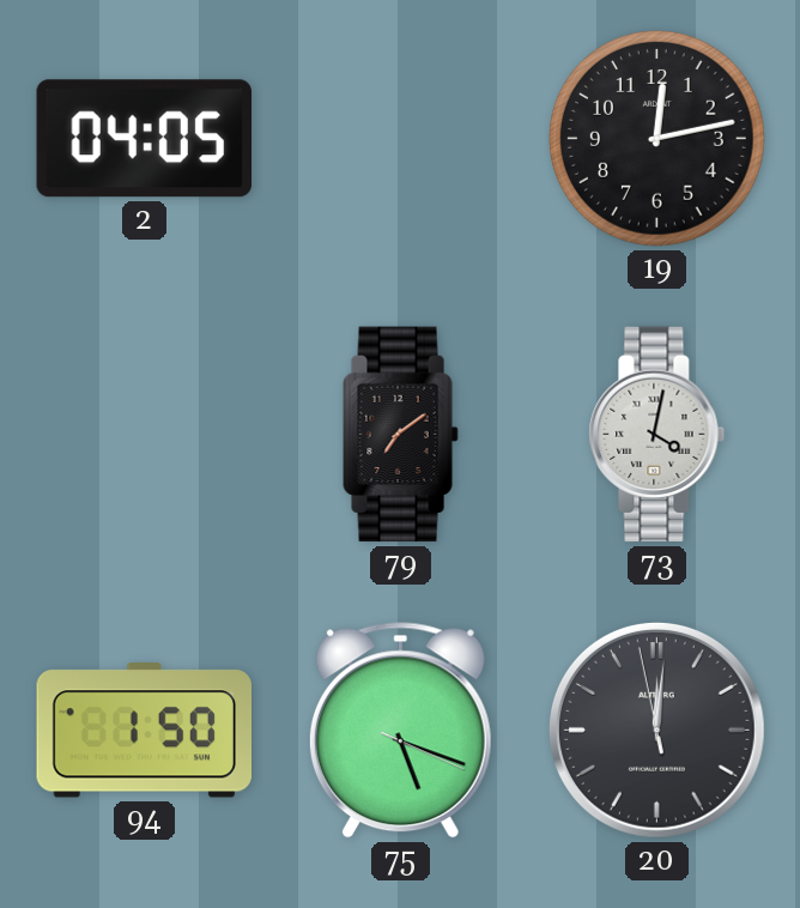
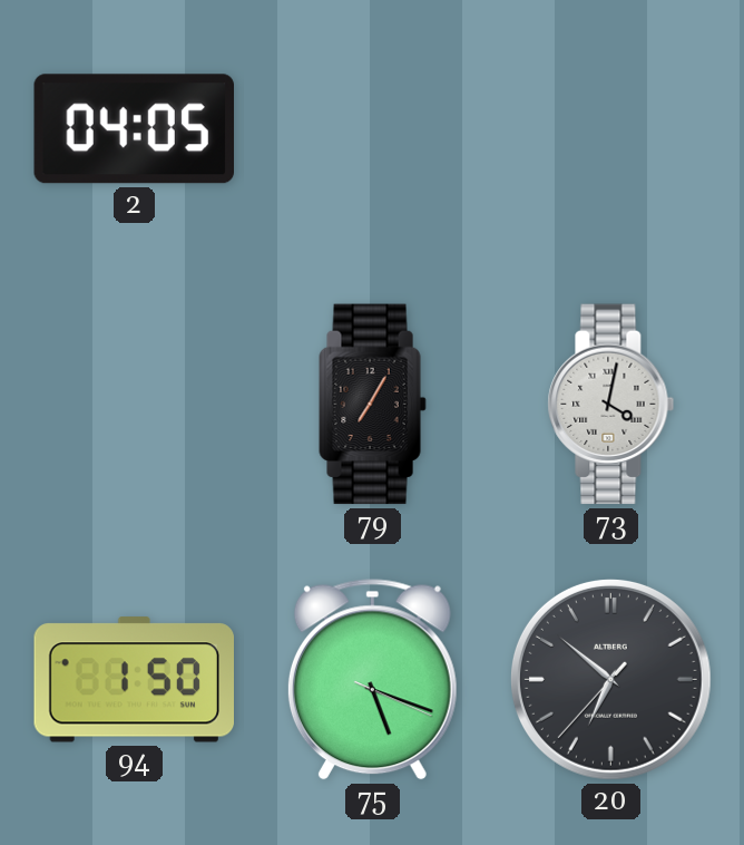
19: 12:13 -> none (657, 139)
79: 7:09 -> 7:05 (373, 405)
20: 12:00 -> 6:51 (610, 679)
